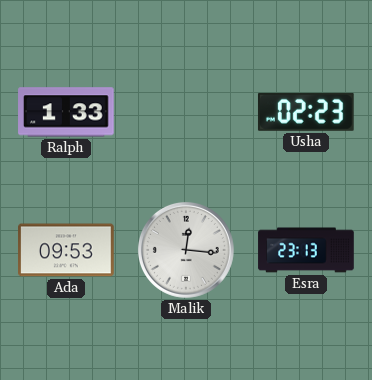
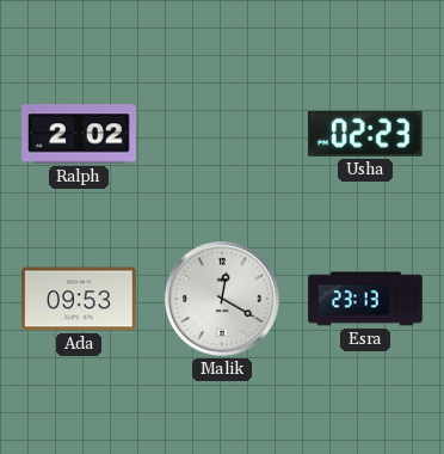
Ralph: 1:33 -> 2:02 (79, 134)
Malik: 12:16 -> 12:20 (222, 299)
